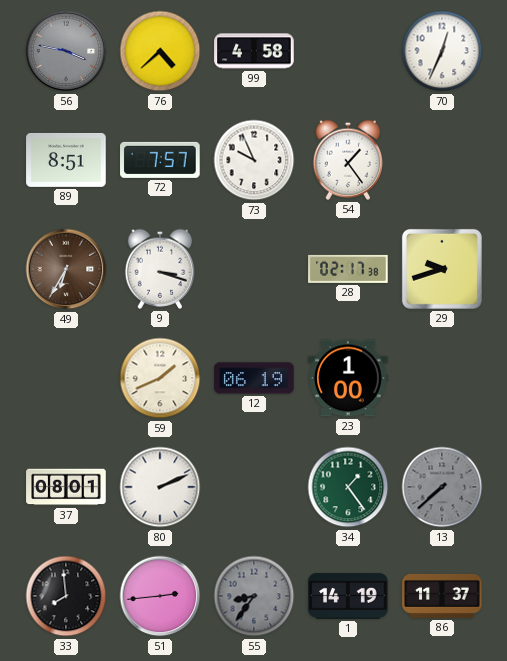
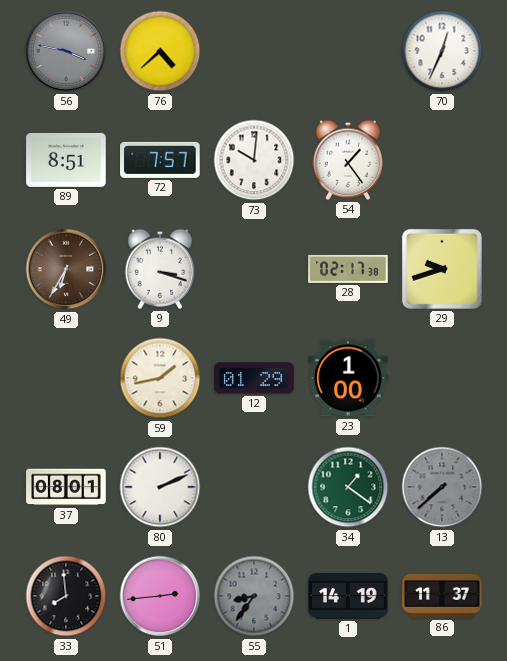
99: 4:58 -> none (254, 51)
73: 9:56 -> 10:01 (254, 160)
59: 1:41 -> 1:43 (160, 378)
12: 06:19 -> 01:29 (254, 378)
34: 1:24 -> 1:21 (348, 487)
